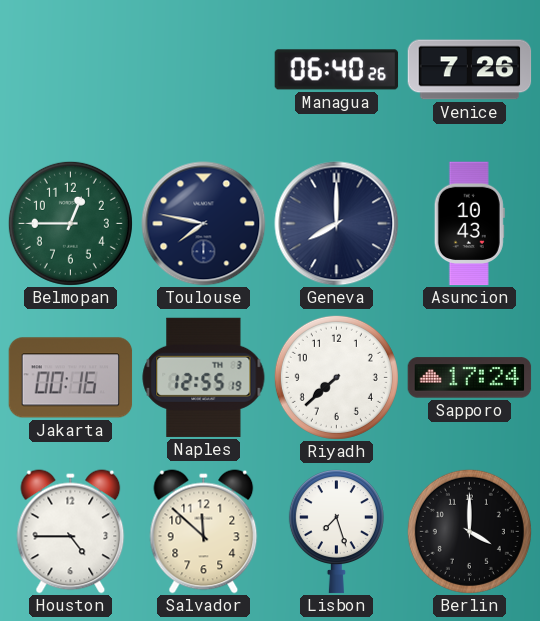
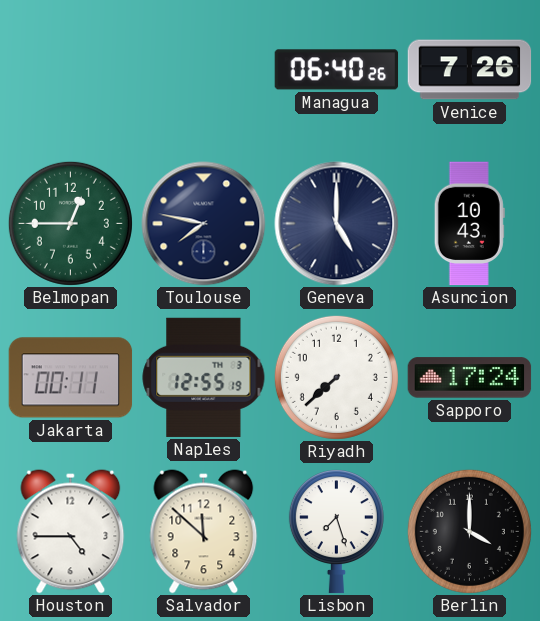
Geneva: 8:00 -> 5:00 (337, 224)
Jakarta: 00:16 -> 00:11 (71, 378)
